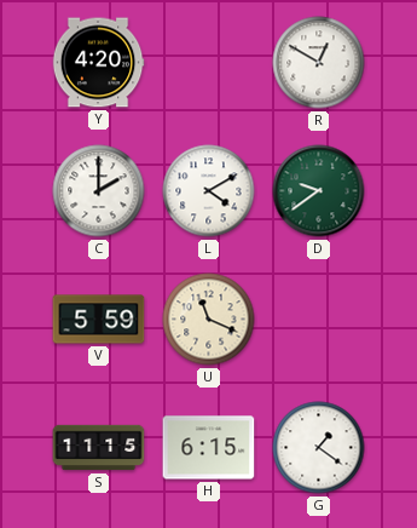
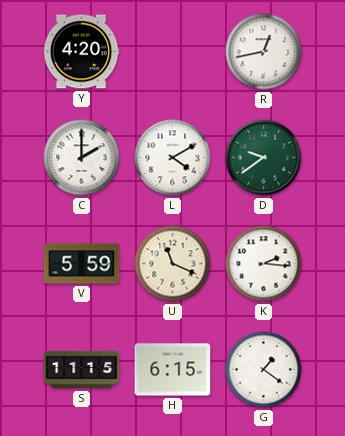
R: 12:50 -> 12:43 (264, 52)
K: none -> 2:16 (264, 264)
